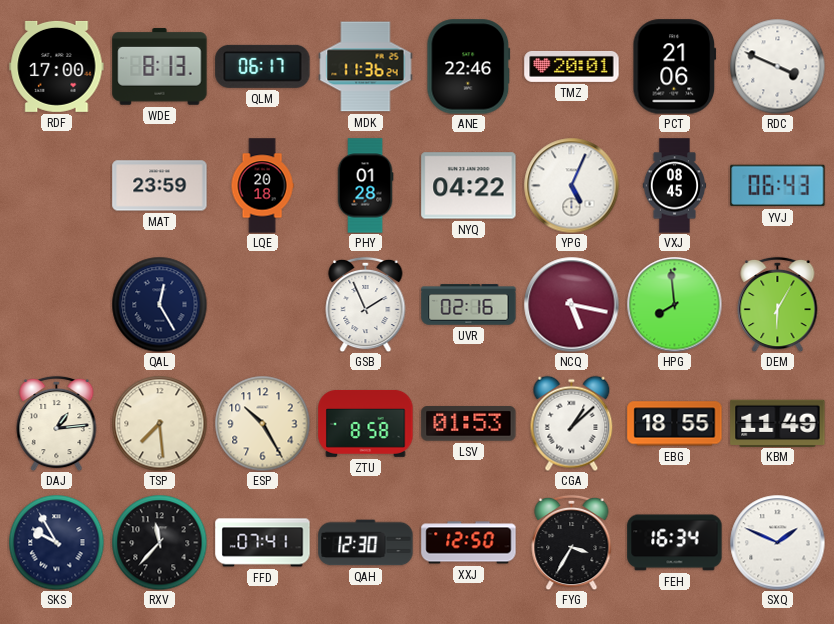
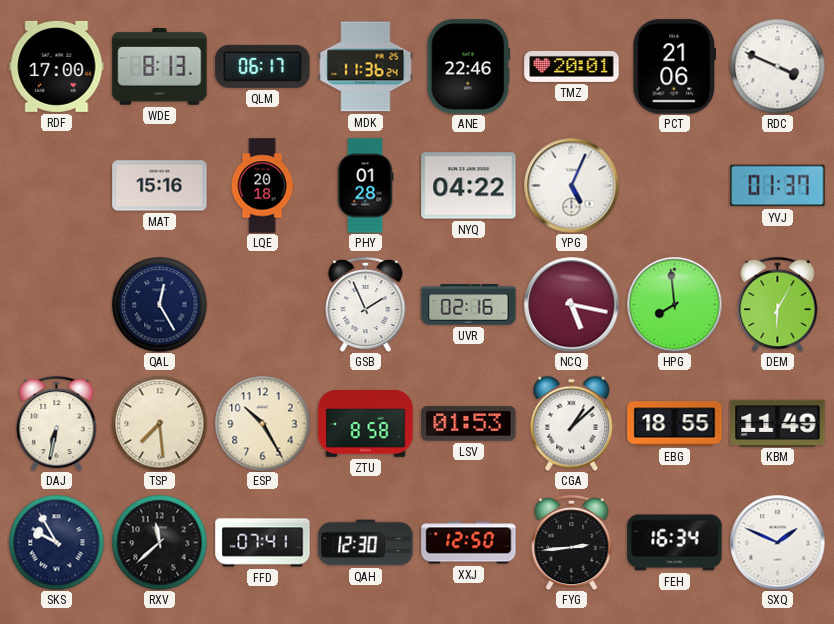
MAT: 23:59 -> 15:16 (160, 186)
VXJ: 08:45 -> none (675, 186)
YVJ: 06:43 -> 01:37 (778, 186)
DAJ: 1:14 -> 6:32 (57, 423)
RXV: 11:37 -> 11:38 (159, 542)
FYG: 3:35 -> 2:44 (572, 542)
